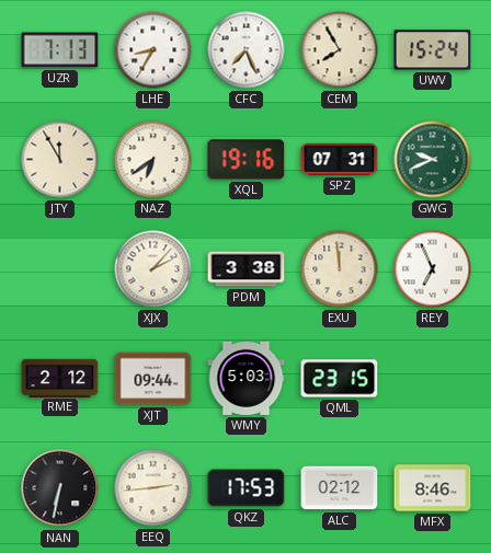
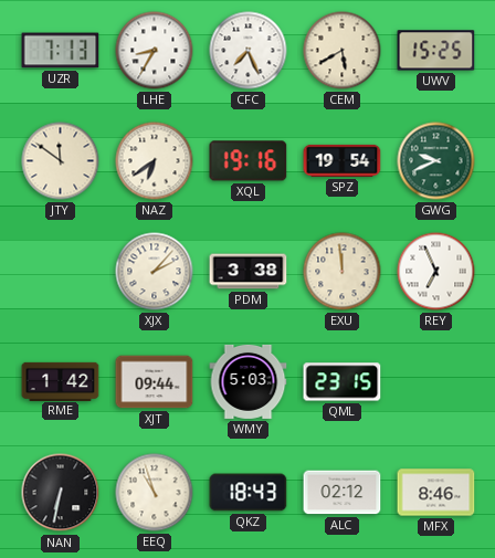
CEM: 7:55 -> 5:40 (343, 51)
UWV: 15:24 -> 15:25 (436, 51)
JTY: 11:55 -> 11:51 (61, 161)
SPZ: 07:31 -> 19:54 (343, 160)
RME: 2:12 -> 1:42 (61, 381)
EEQ: 2:44 -> 10:57 (155, 493)
QKZ: 17:53 -> 18:43 (249, 493)
